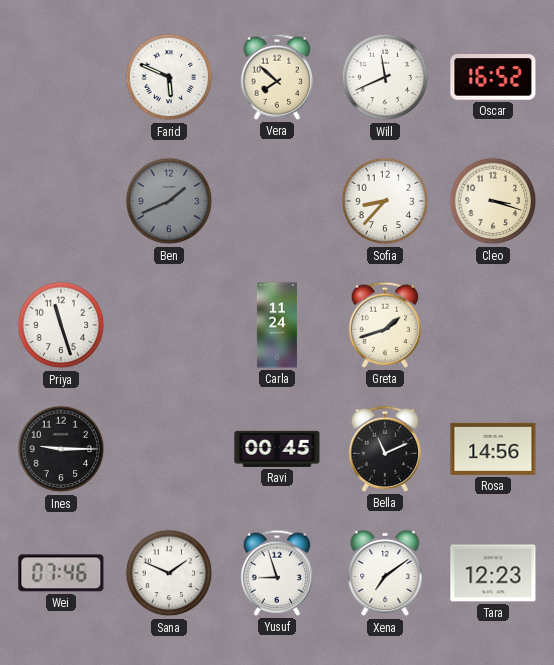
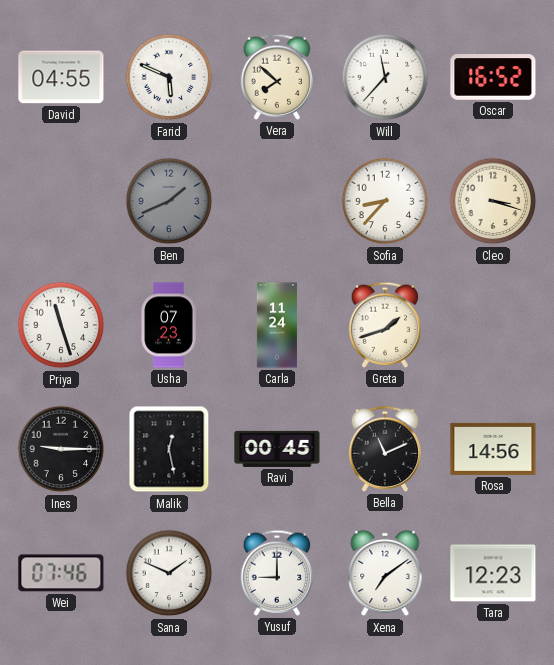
David: none -> 04:55 (61, 77)
Will: 11:41 -> 11:37 (385, 77)
Usha: none -> 07:23 (169, 325)
Malik: none -> 12:28 (169, 449)
Yusuf: 8:57 -> 9:00 (277, 573)
